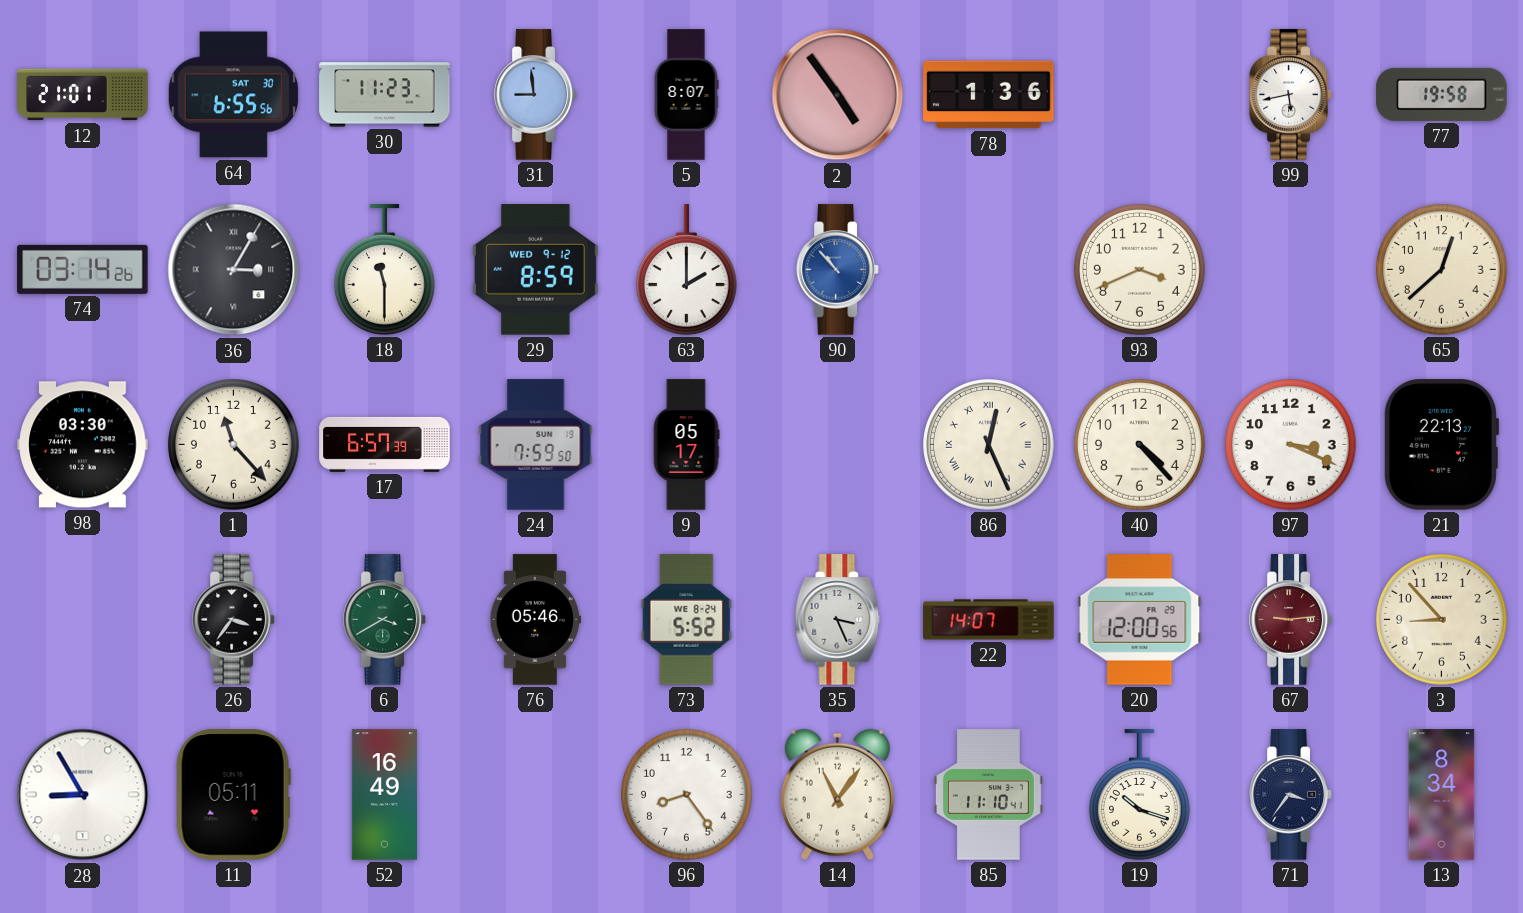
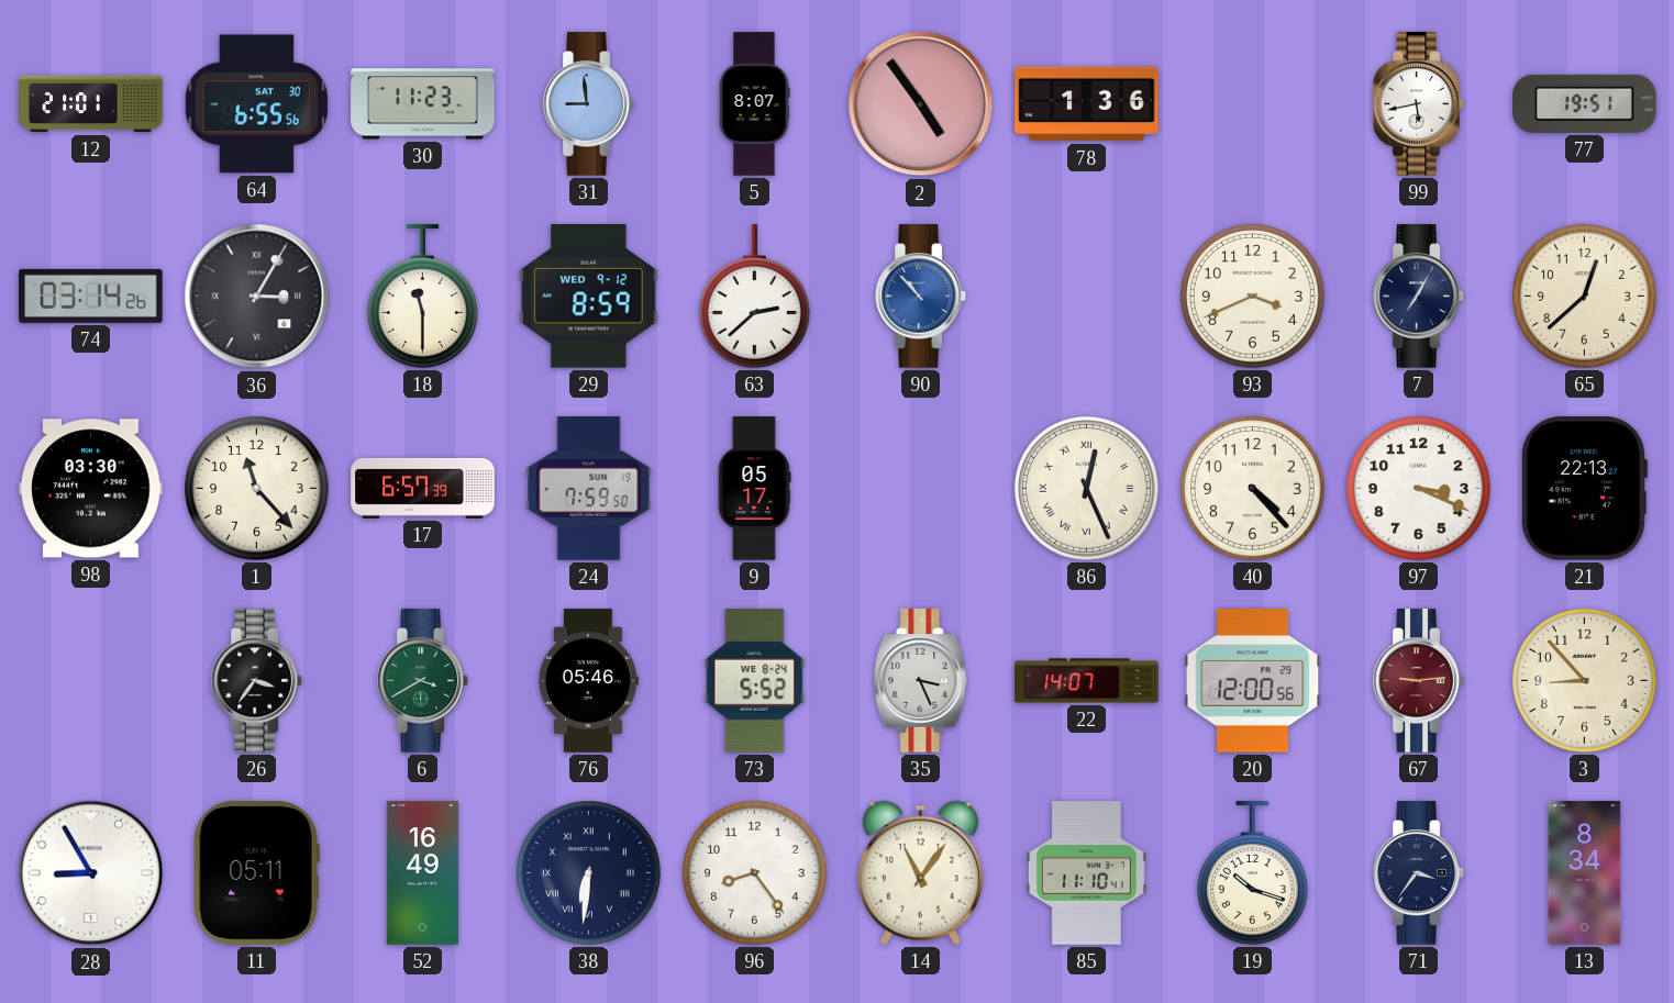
77: 19:58 -> 19:51 (1585, 103)
63: 2:00 -> 2:38 (754, 297)
7: none -> 7:05 (1419, 297)
38: none -> 6:31 (589, 873)
